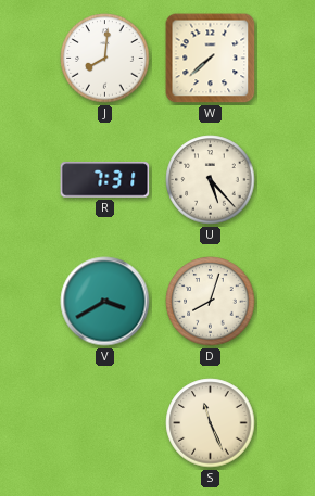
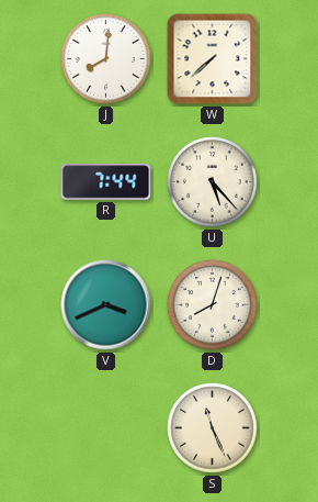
R: 7:31 -> 7:44 (106, 182)
V: 3:40 -> 3:41 (106, 305)
